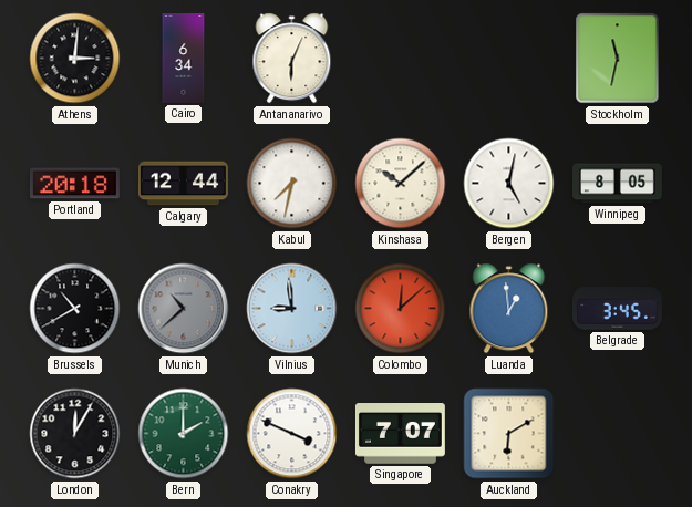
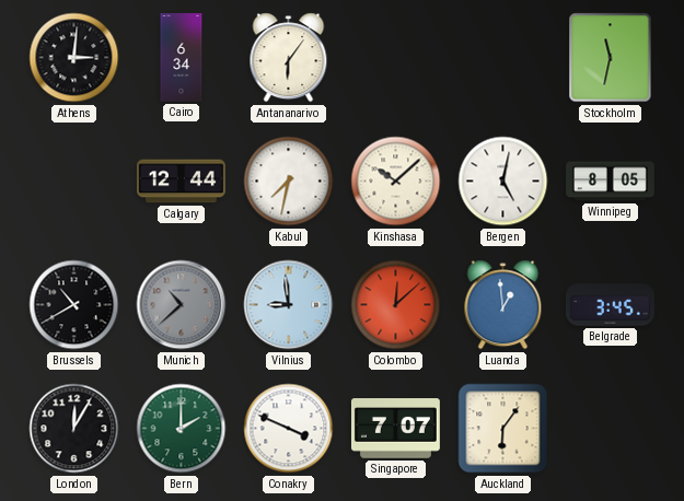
Antananarivo: 6:04 -> 6:06 (289, 58)
Portland: 20:18 -> none (74, 184)
Auckland: 6:10 -> 6:06 (503, 429)
